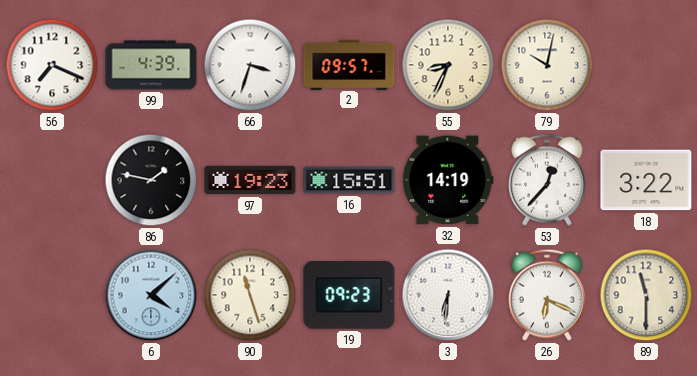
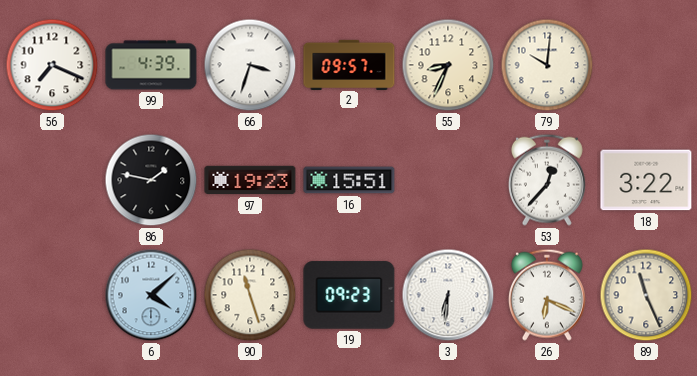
79: 10:02 -> 10:01 (547, 65)
32: 14:19 -> none (448, 180)
89: 11:30 -> 11:26 (646, 295)
